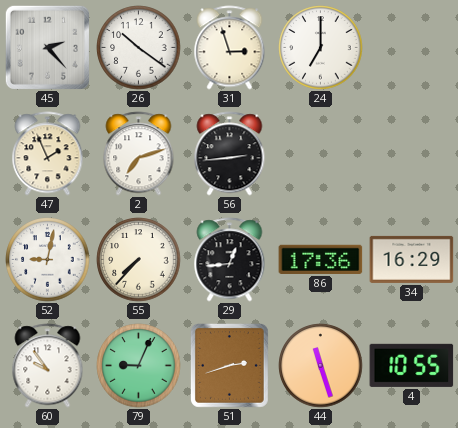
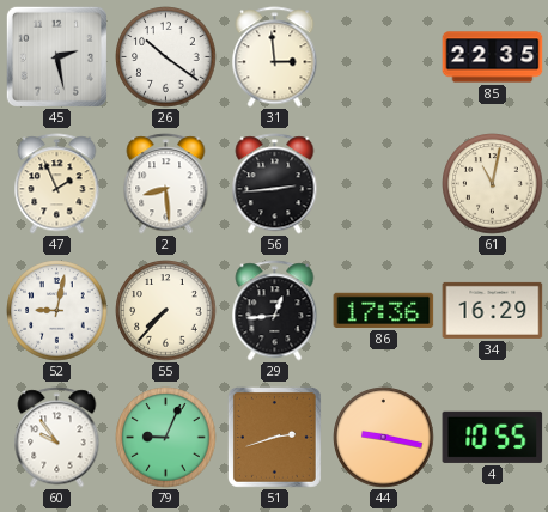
45: 2:23 -> 2:28 (56, 56)
31: 2:57 -> 2:59 (275, 57)
24: 7:00 -> none (321, 48)
85: none -> 22:35 (493, 57)
2: 7:12 -> 8:29 (166, 184)
61: none -> 11:02 (493, 184)
44: 11:27 -> 9:17 (384, 438)
